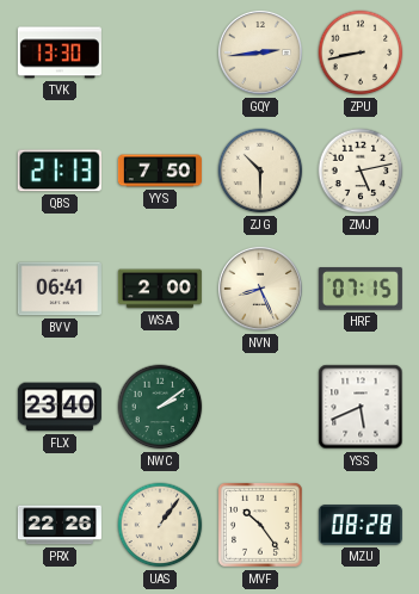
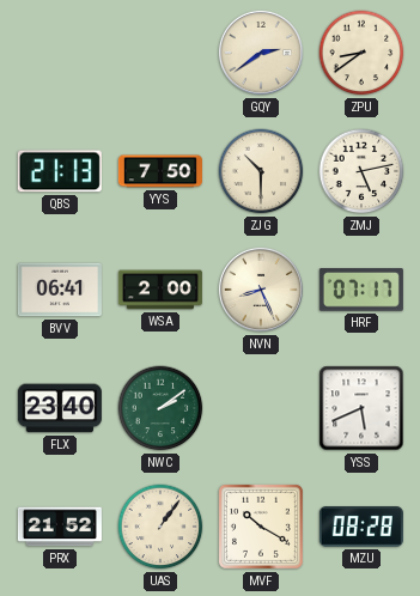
TVK: 13:30 -> none (60, 52)
GQY: 2:44 -> 2:39 (261, 53)
ZPU: 8:43 -> 8:39 (361, 53)
HRF: 07:15 -> 07:17 (361, 290)
PRX: 22:26 -> 21:52 (60, 527)
MVF: 10:24 -> 10:20 (261, 527)
